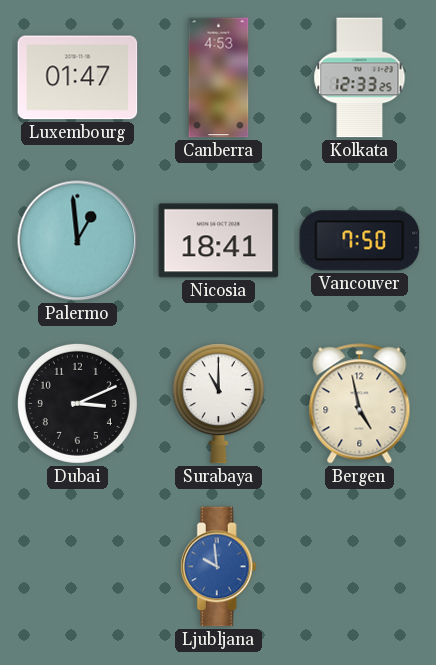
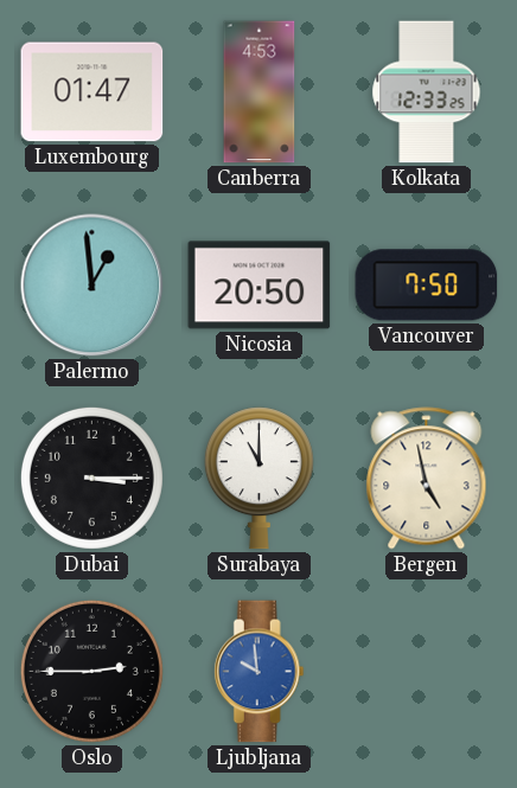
Nicosia: 18:41 -> 20:50 (260, 286)
Dubai: 3:11 -> 3:15 (91, 478)
Oslo: none -> 2:45 (91, 671)
